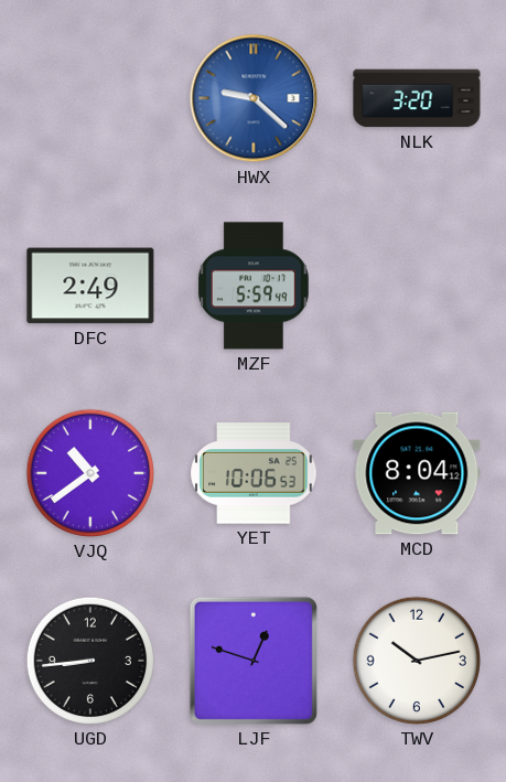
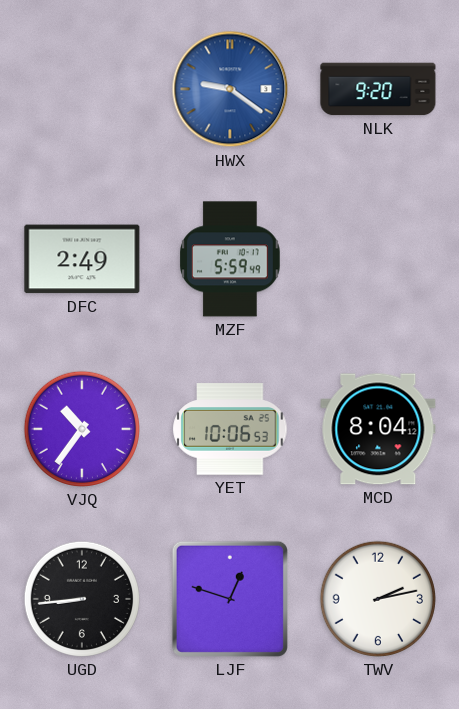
HWX: 9:22 -> 9:21 (230, 89)
NLK: 3:20 -> 9:20 (378, 89)
VJQ: 10:39 -> 10:36 (82, 429)
TWV: 10:13 -> 2:13 (378, 599)
